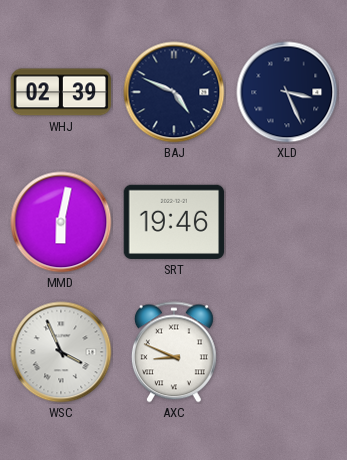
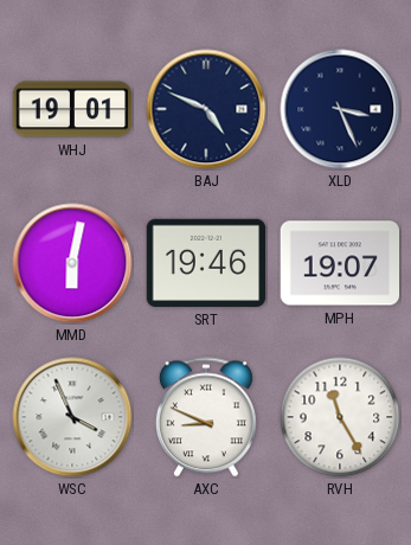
WHJ: 02:39 -> 19:01 (72, 109)
MPH: none -> 19:07 (340, 263)
RVH: none -> 11:25 (340, 417)
